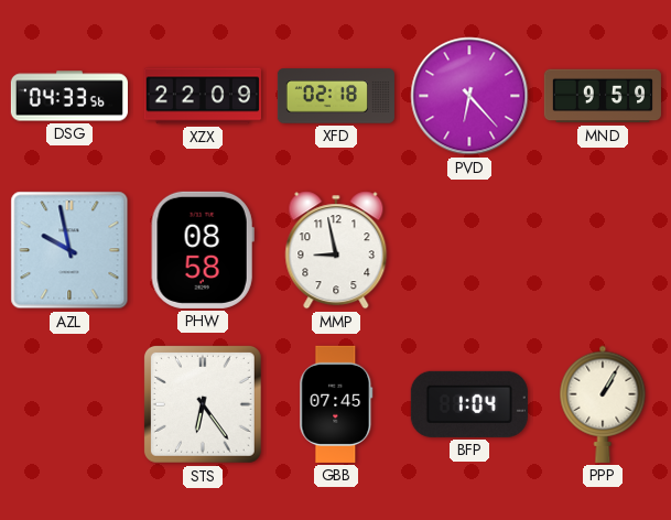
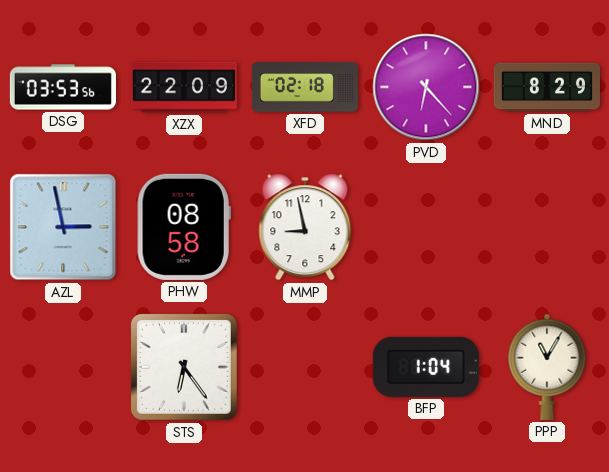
DSG: 04:33 -> 03:53 (63, 87)
MND: 9:59 -> 8:29 (547, 87)
AZL: 9:58 -> 2:58 (63, 227)
GBB: 07:45 -> none (336, 404)
PPP: 1:05 -> 11:05 (547, 367)
